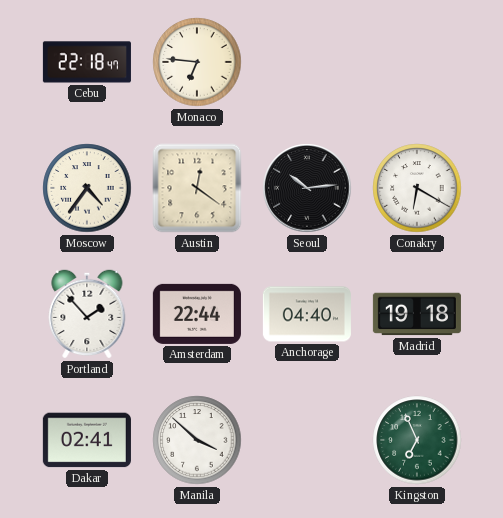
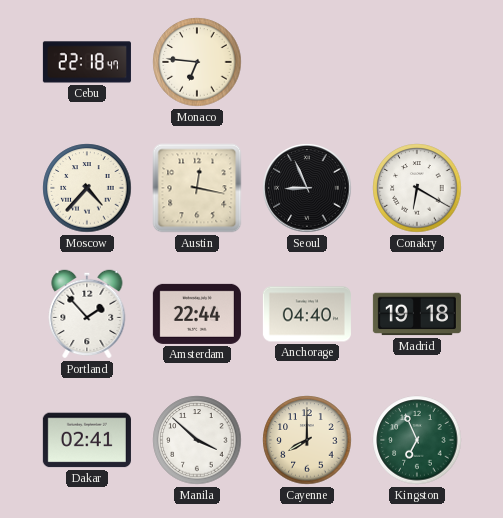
Moscow: 4:36 -> 4:37 (87, 188)
Austin: 12:21 -> 12:17 (197, 188)
Seoul: 10:14 -> 8:56 (307, 188)
Cayenne: none -> 8:00 (307, 440)
